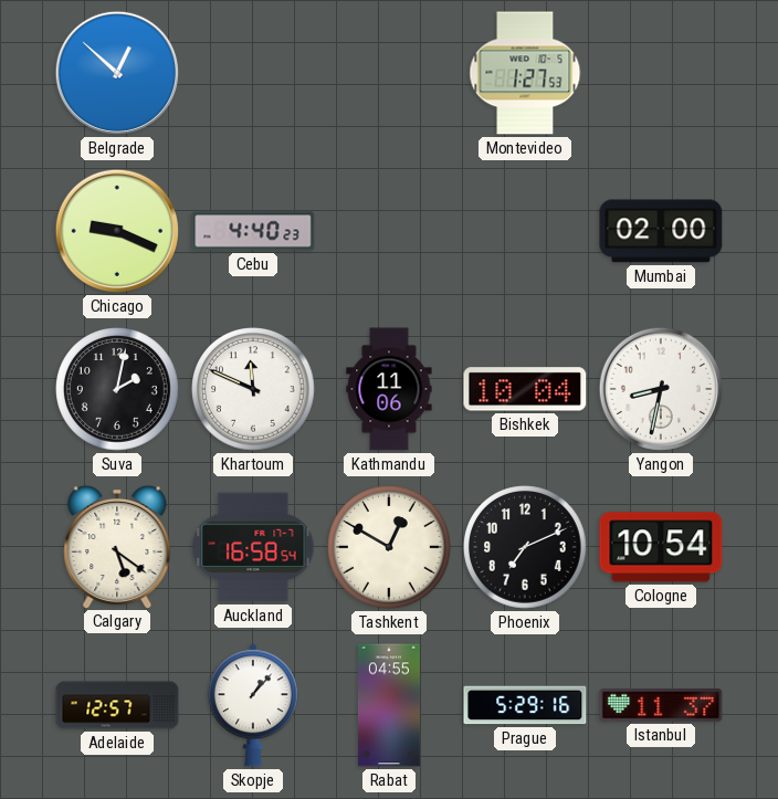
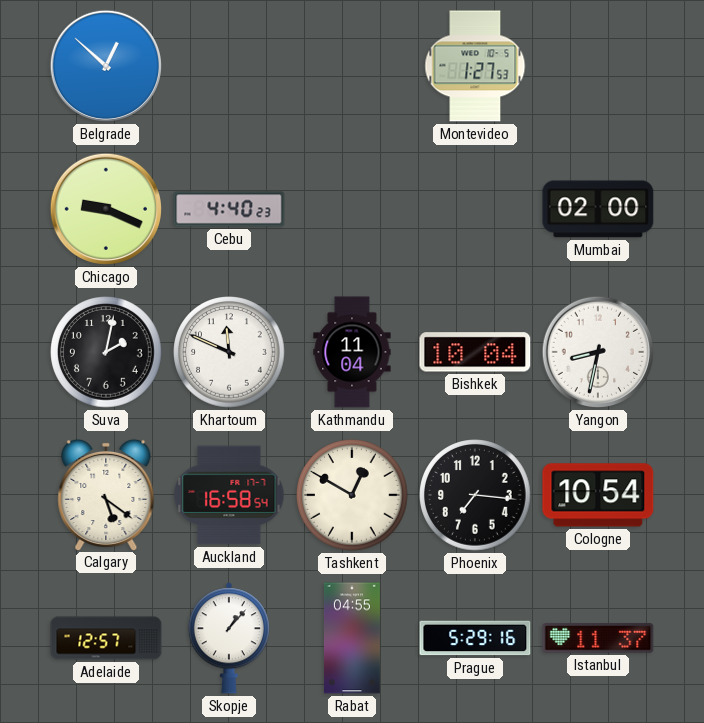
Kathmandu: 11:06 -> 11:04 (352, 352)
Phoenix: 7:11 -> 7:16 (475, 495)
